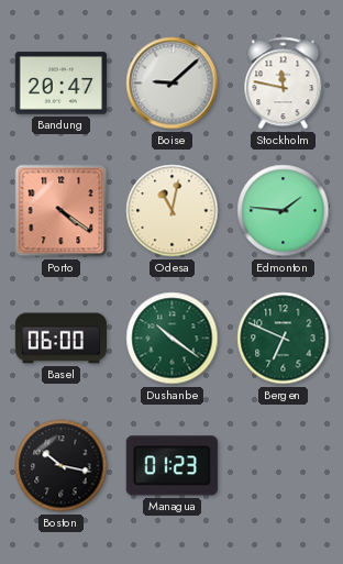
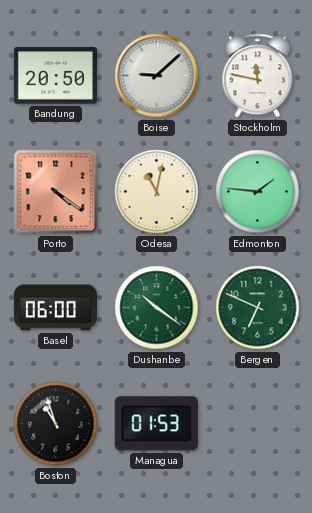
Bandung: 20:47 -> 20:50 (55, 76)
Boston: 10:17 -> 10:57 (56, 424)
Managua: 01:23 -> 01:53 (156, 424)
